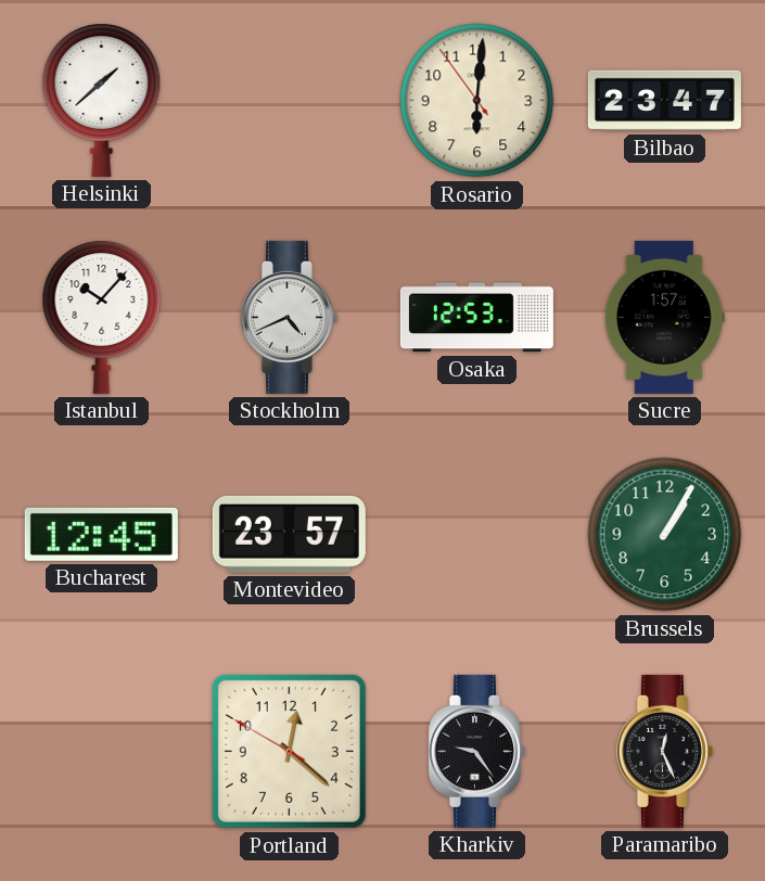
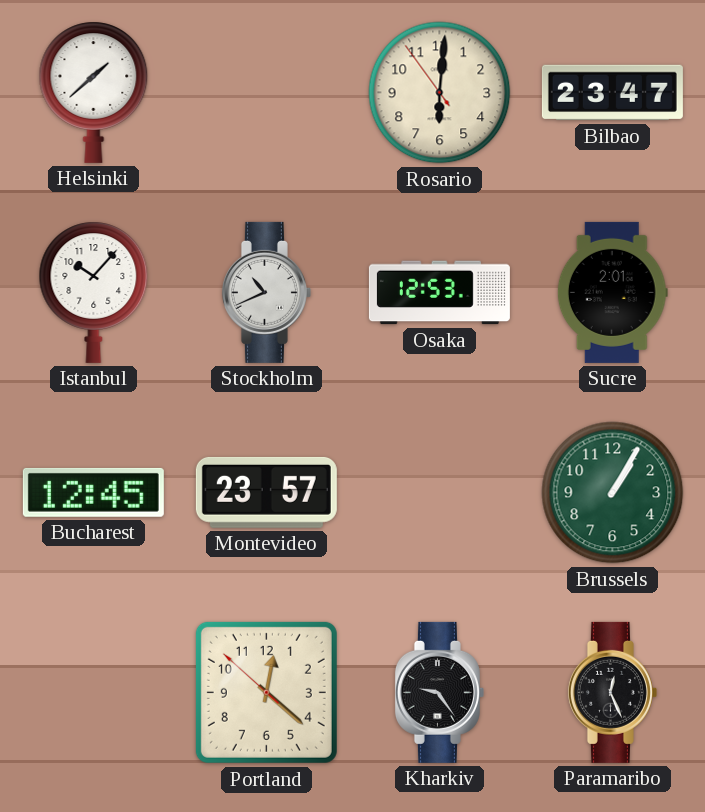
Stockholm: 4:41 -> 10:41 (266, 292)
Sucre: 1:57 -> 2:01 (612, 292)
Portland: 12:21:50 -> 12:21:52 (266, 692)
